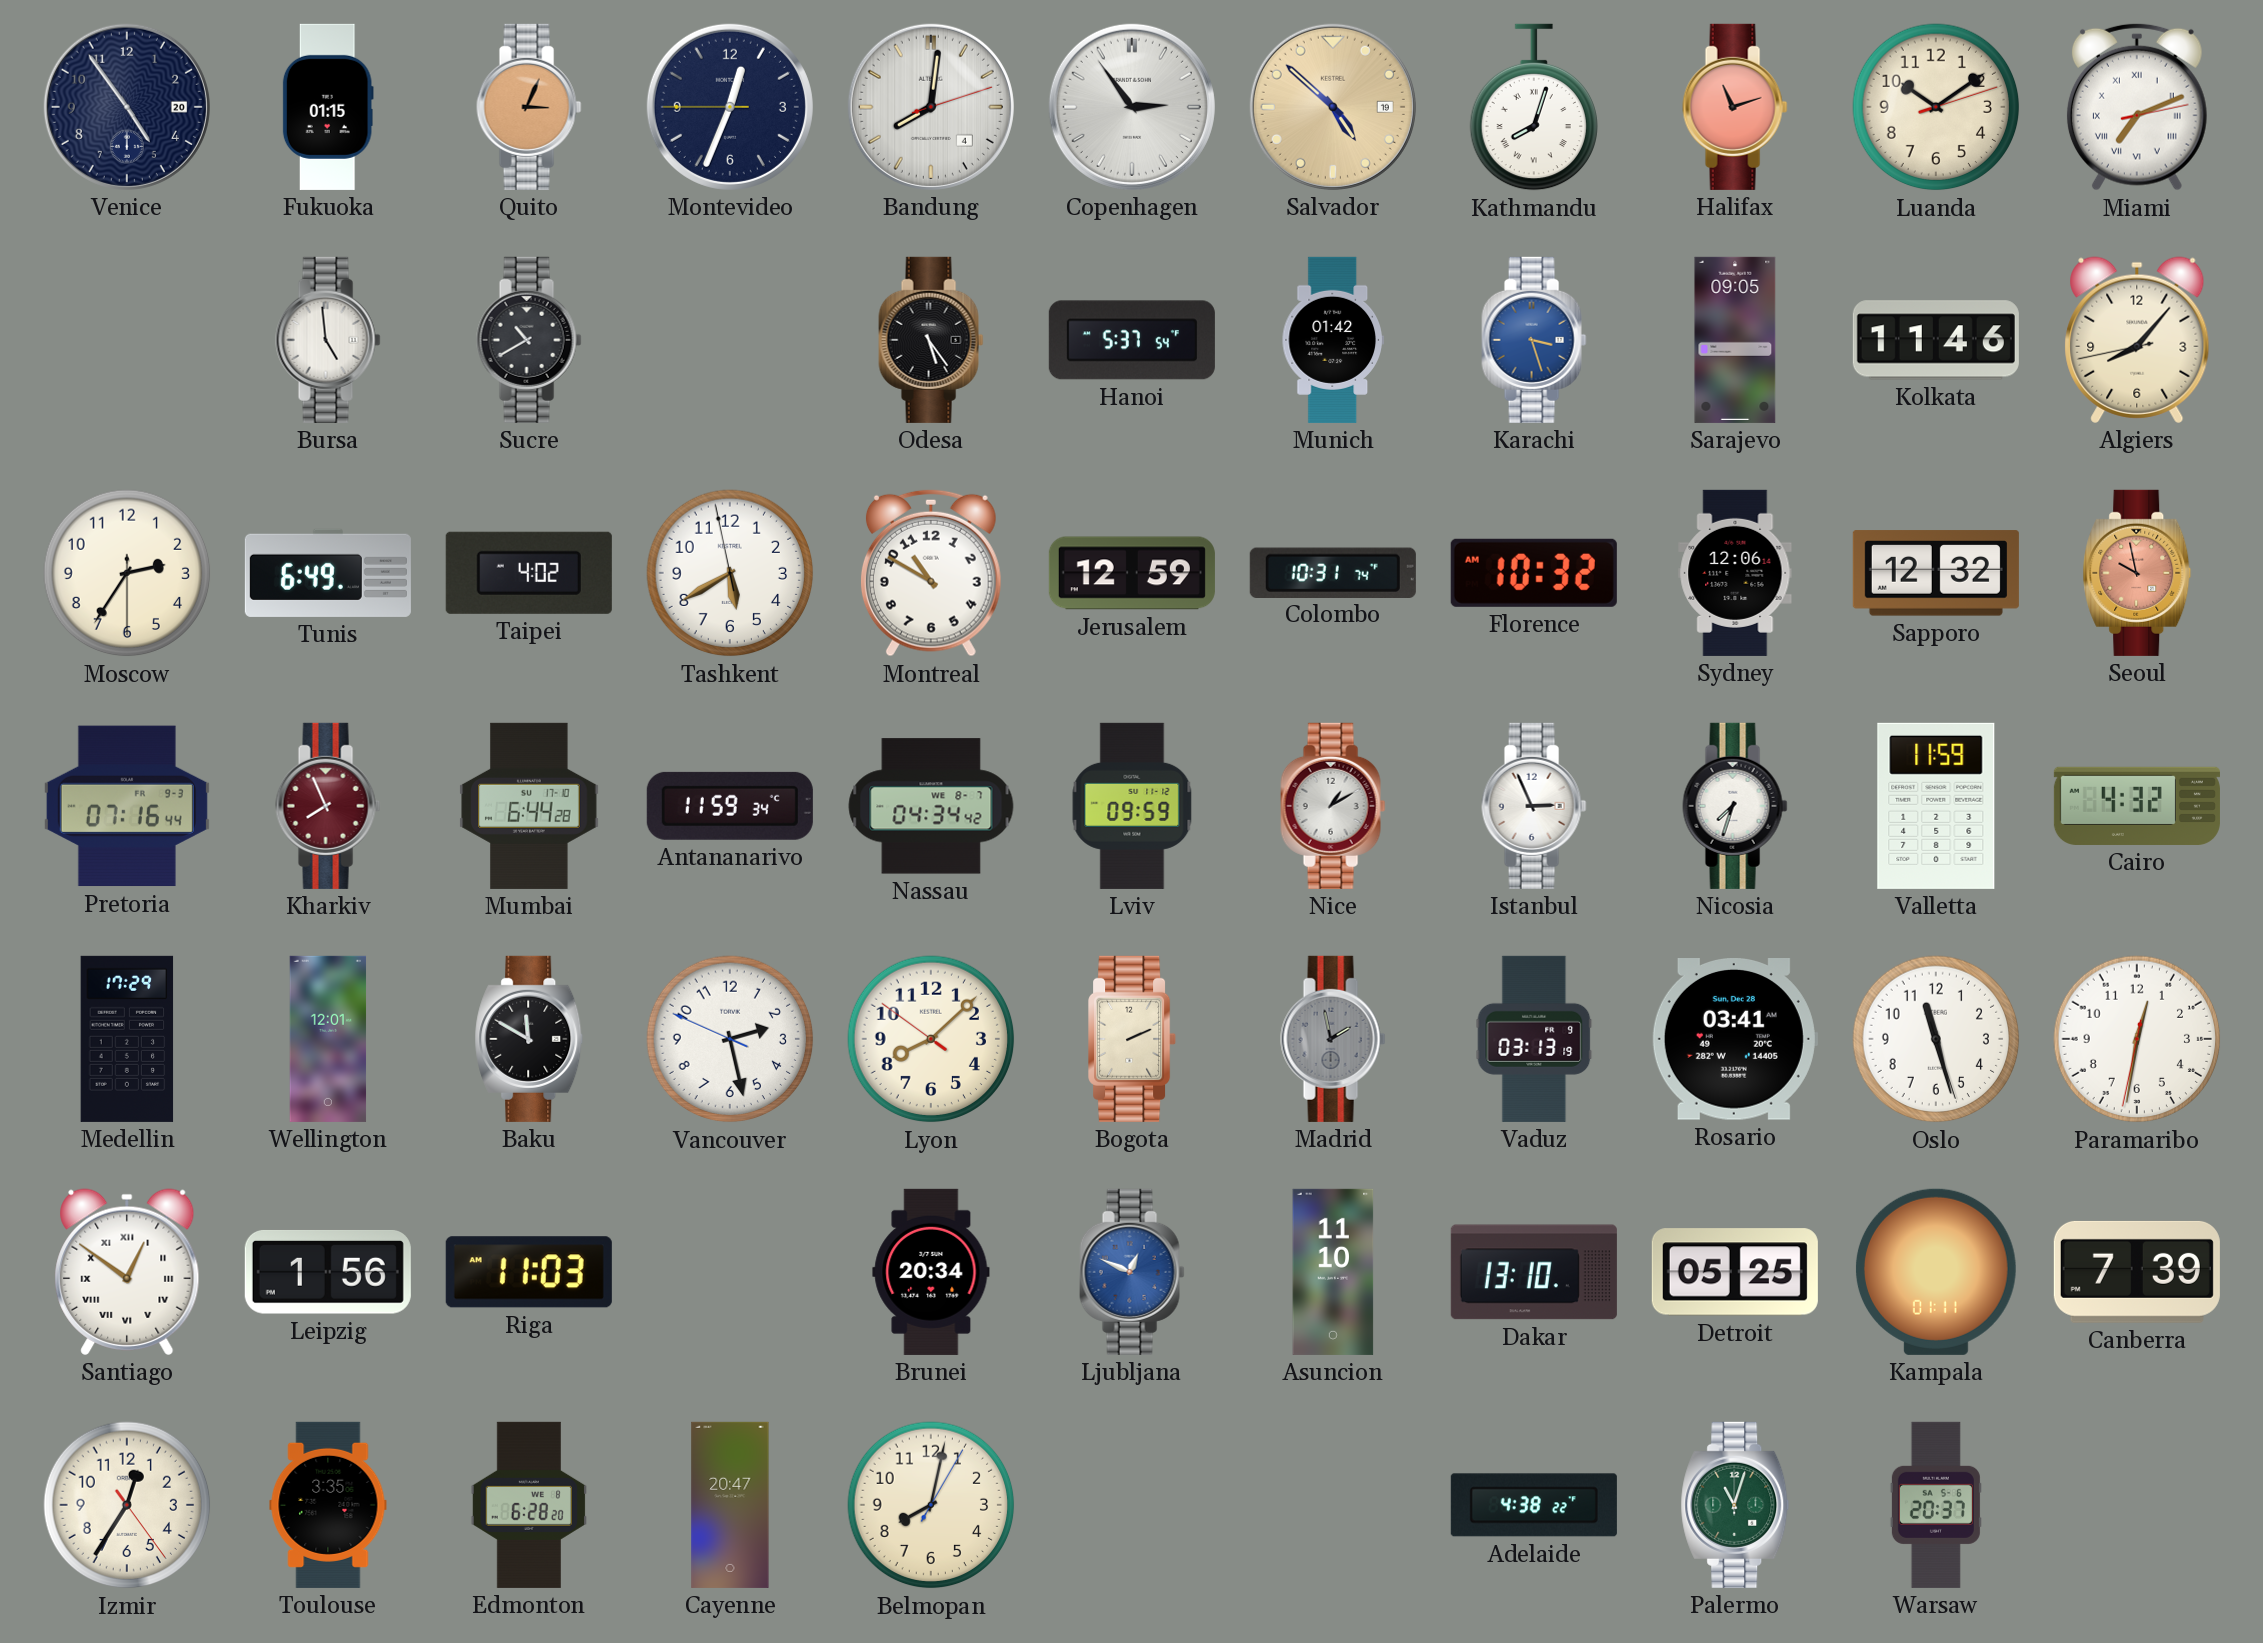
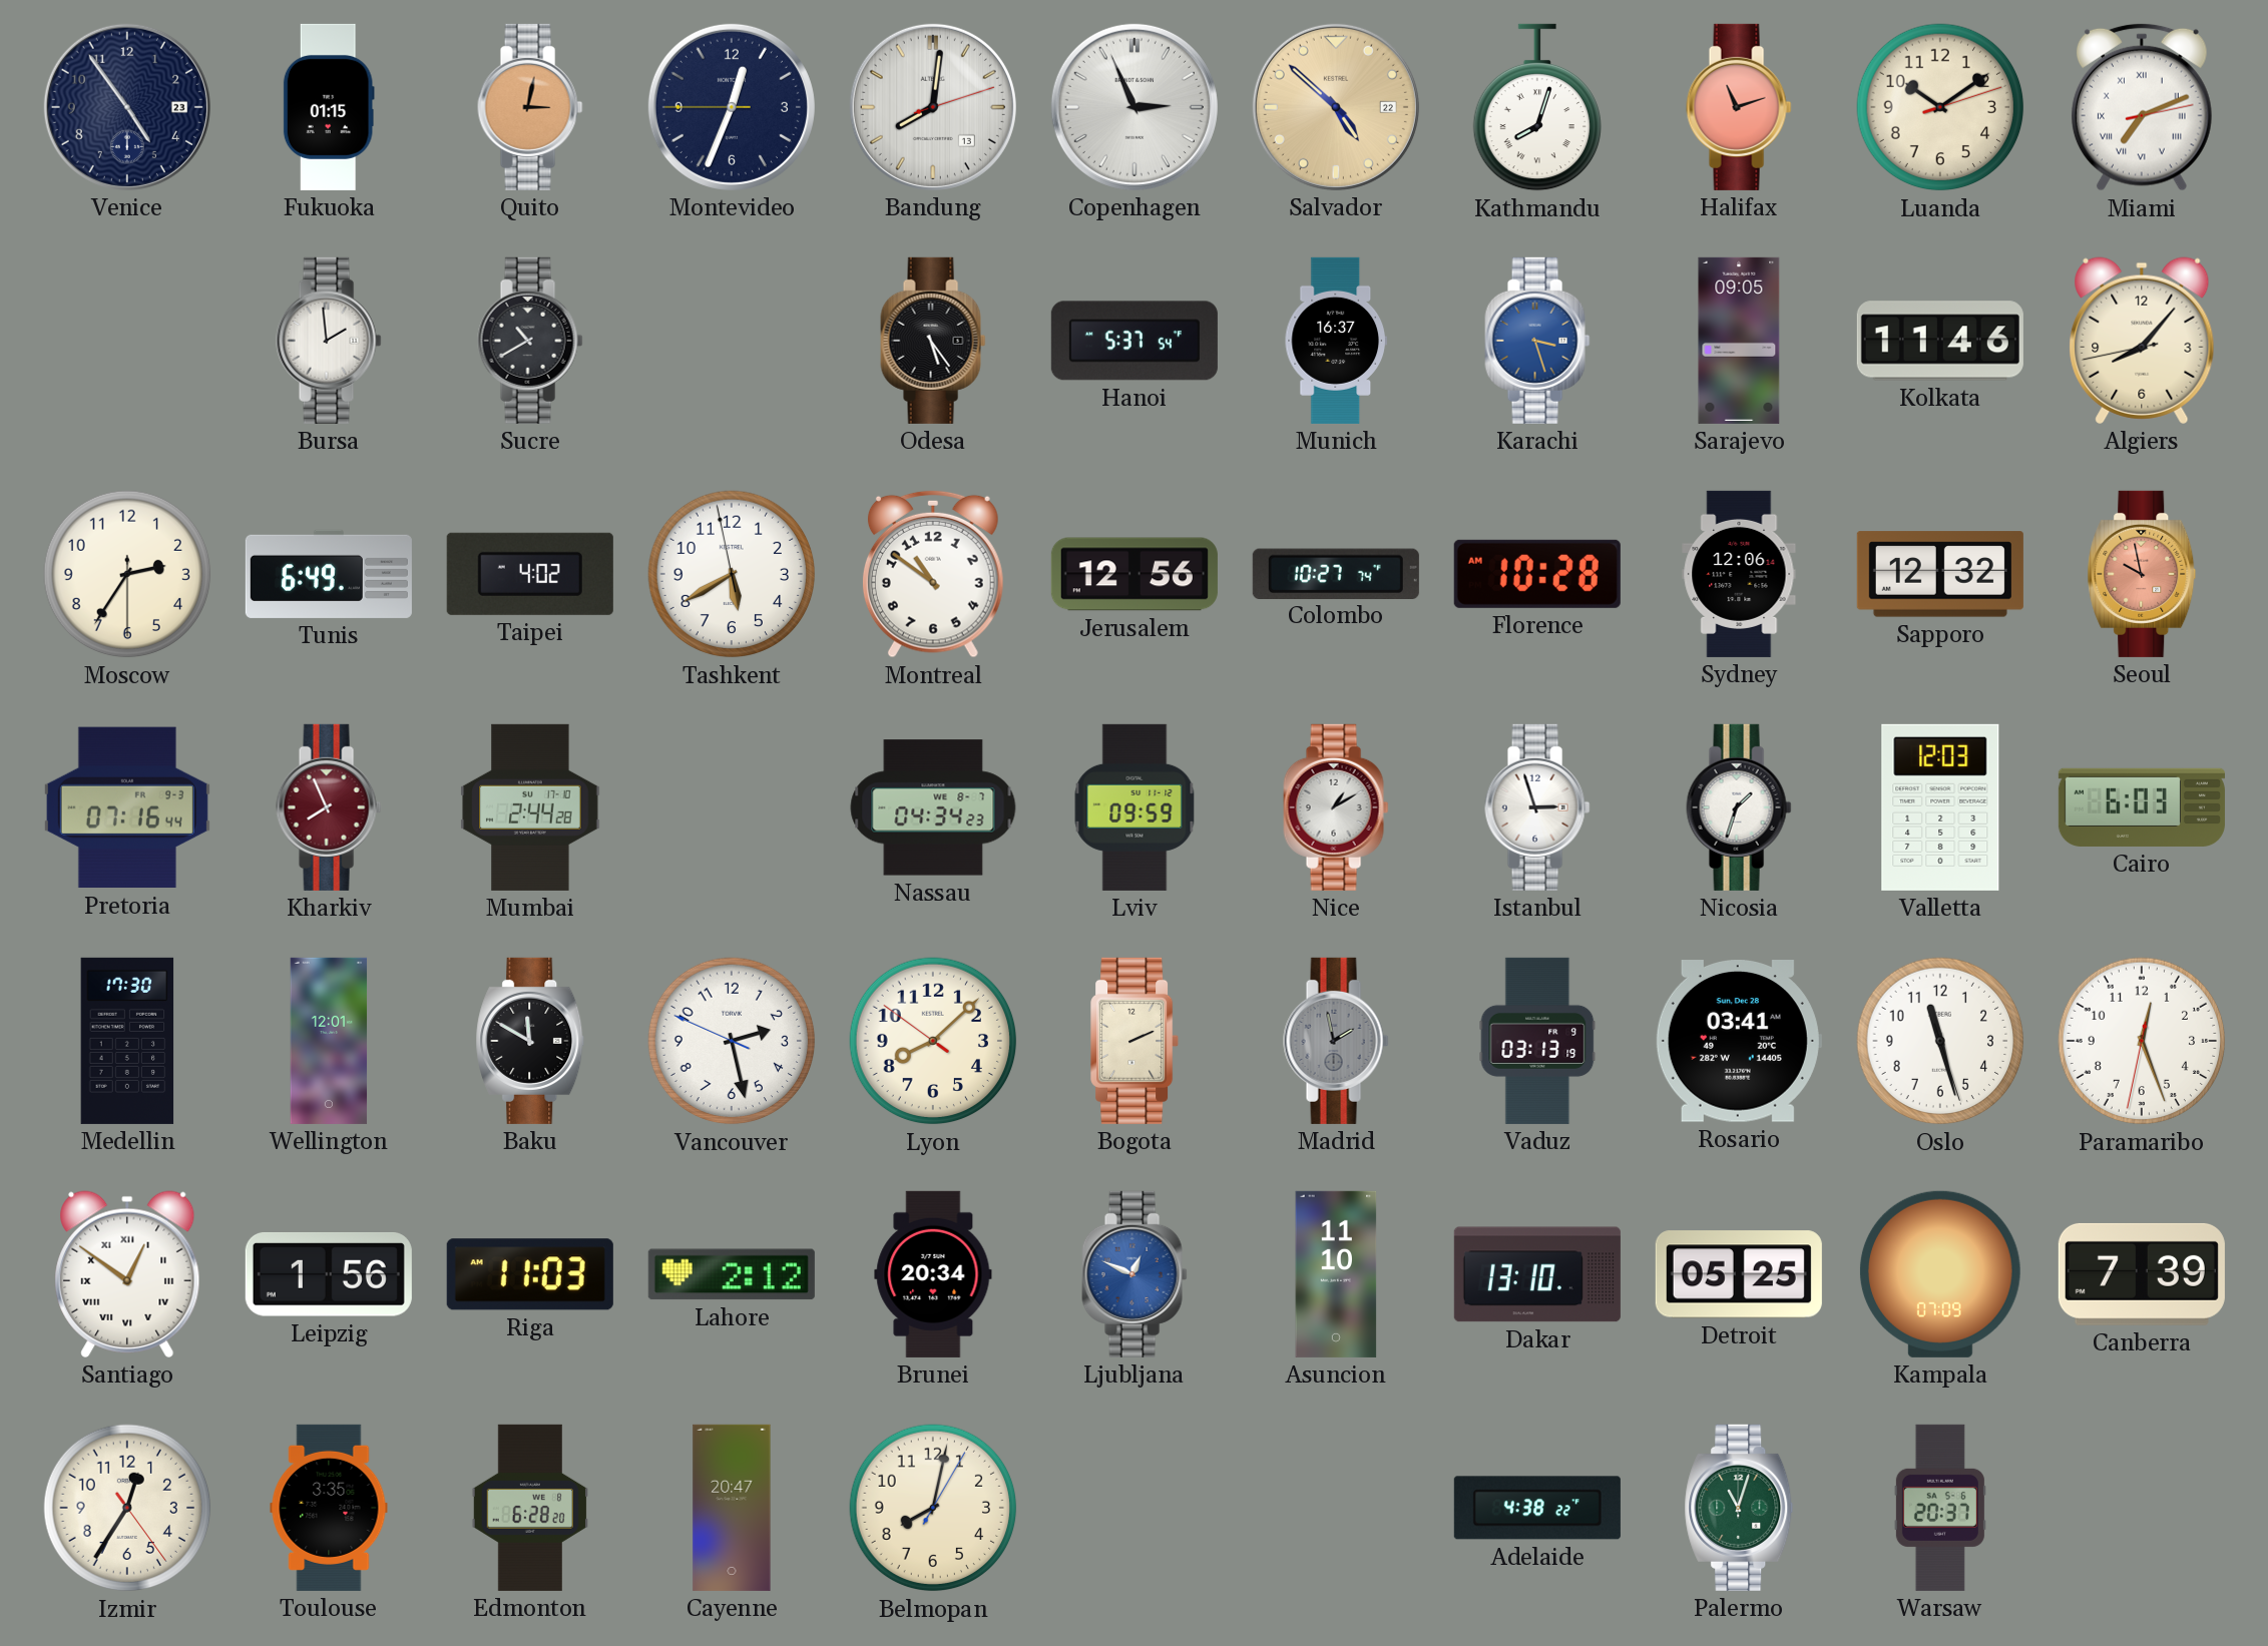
Venice date: 20 -> 23 (127, 107)
Quito: 3:04 -> 3:02 (530, 107)
Bandung date: 4 -> 13 (933, 107)
Copenhagen: 2:54 -> 2:56 (1135, 107)
Salvador date: 19 -> 22 (1336, 107)
Bursa: 4:59 -> 1:59 (329, 341)
Munich: 01:42 -> 16:37 (1336, 341)
Montreal: 10:50 -> 10:51 (933, 574)
Jerusalem: 12:59 -> 12:56 (1135, 574)
Colombo: 10:31 -> 10:27 (1336, 573)
Florence: 10:32 -> 10:28 (1537, 574)
Mumbai: 6:44 -> 2:44 (530, 807)
Antananarivo: 11:59 -> none (730, 806)
Nassau: 04:34:42 -> 04:34:23 (933, 807)
Istanbul: 2:56 -> 2:57 (1537, 807)
Nicosia: 7:33 -> 1:33 (1739, 807)
Valletta: 11:59 -> 12:03 (1940, 807)
Cairo: 4:32 -> 6:03 (2142, 807)
Medellin: 17:29 -> 17:30 (127, 1041)
Paramaribo: 12:31 -> 12:26 (2142, 1041)
Lahore: none -> 2:12 (732, 1274)
Kampala: 01:11 -> 07:09 (1940, 1274)
